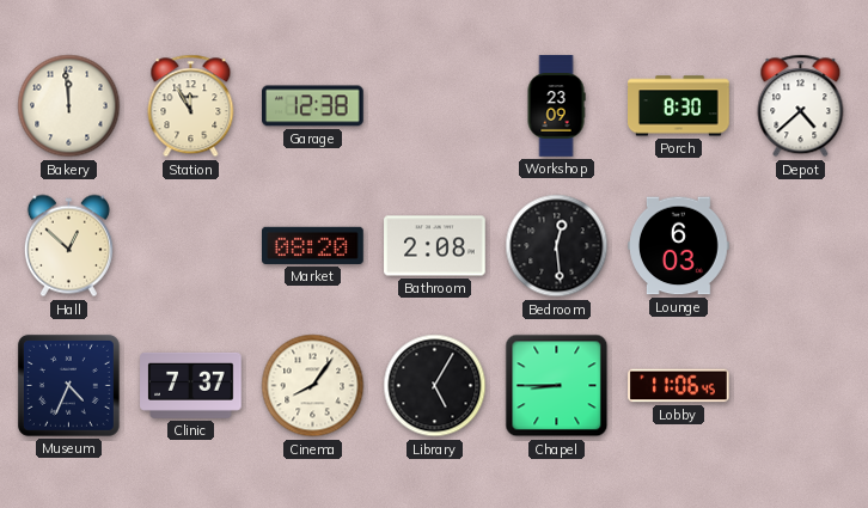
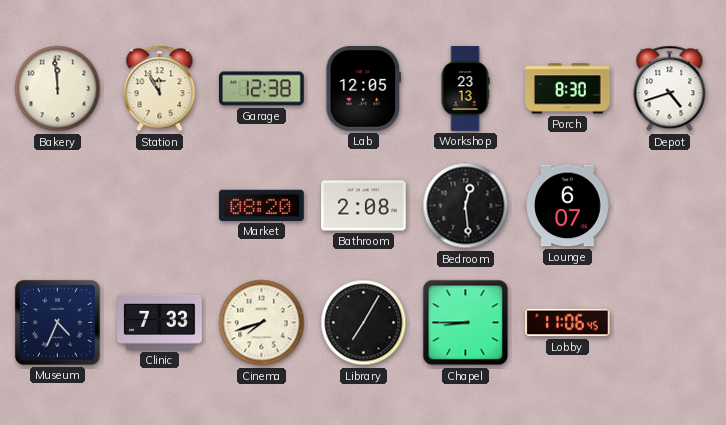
Lab: none -> 12:05 (364, 89)
Workshop: 23:09 -> 23:13 (465, 89)
Depot: 4:38 -> 4:42 (670, 89)
Hall: 12:52 -> none (68, 246)
Lounge: 6:03 -> 6:07 (568, 206)
Clinic: 7:37 -> 7:33 (160, 322)
Cinema: 8:06 -> 7:42 (262, 323)
Library: 5:05 -> 7:05 (364, 323)
